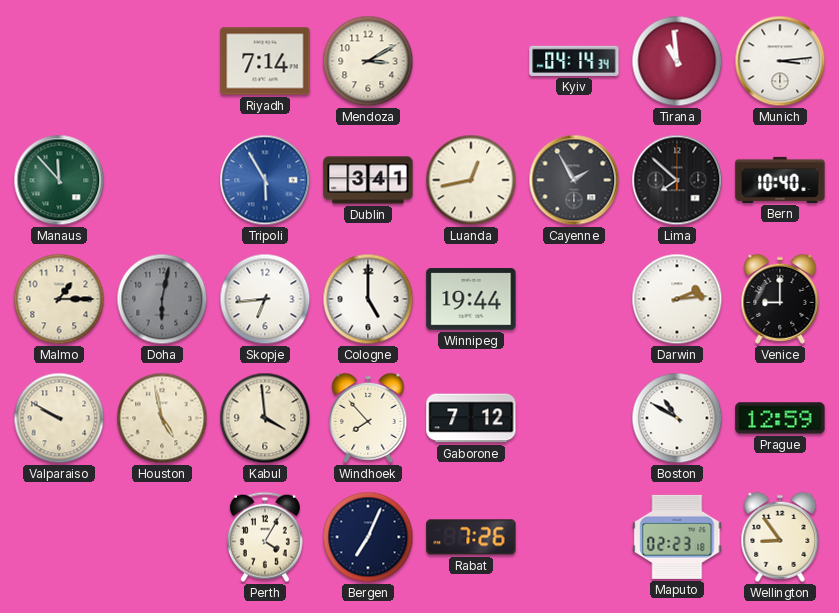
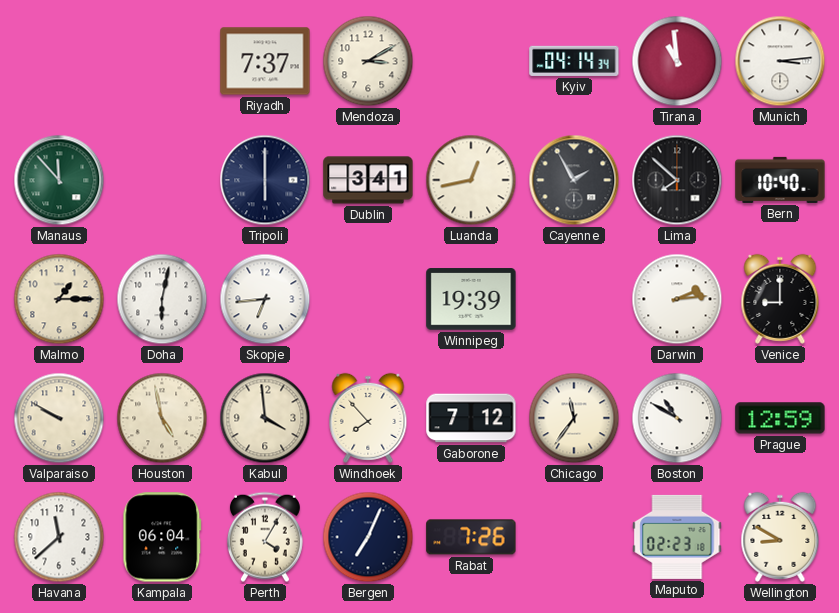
Riyadh: 7:14 -> 7:37 (265, 61)
Tripoli: 5:55 -> 6:00 (265, 180)
Tripoli dial: blue -> navy (265, 180)
Doha dial: grey -> white (162, 299)
Cologne: 5:00 -> none (368, 299)
Winnipeg: 19:44 -> 19:39 (471, 299)
Chicago: none -> 11:36 (574, 418)
Havana: none -> 11:38 (59, 537)
Kampala: none -> 06:04 (162, 537)
Wellington: 8:54 -> 8:50 (780, 537)
